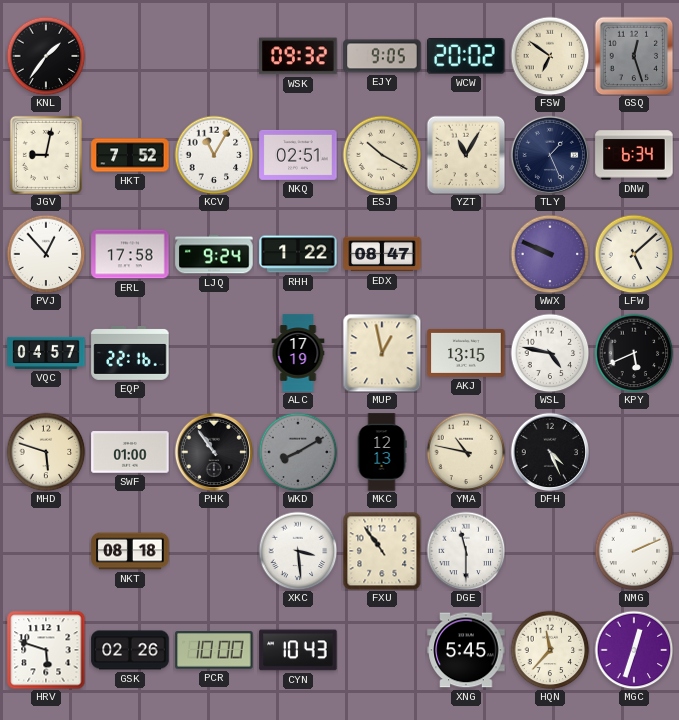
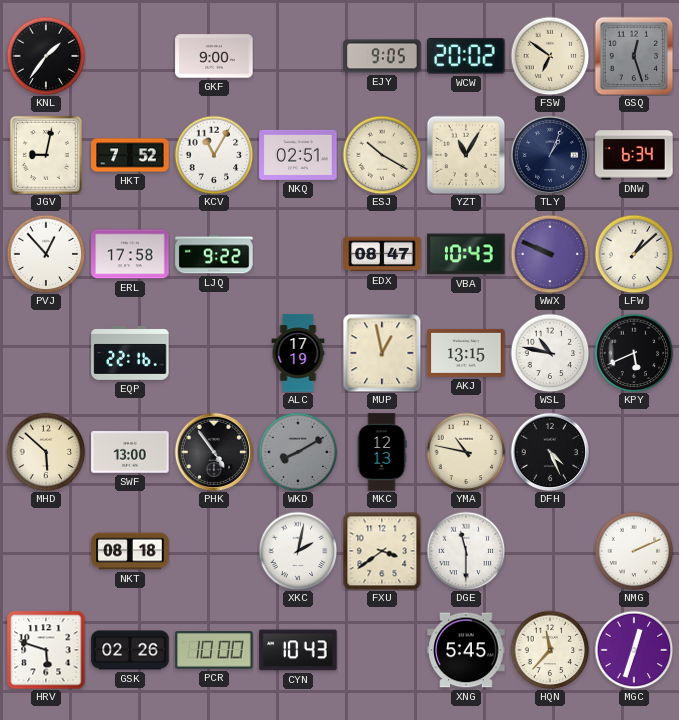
GKF: none -> 9:00 (214, 56)
WSK: 09:32 -> none (298, 56)
TLY: 1:26 -> 1:04 (549, 154)
LJQ: 9:24 -> 9:22 (214, 254)
RHH: 1:22 -> none (298, 254)
VBA: none -> 10:43 (466, 254)
LFW: 5:08 -> 1:08 (634, 254)
VQC: 04:57 -> none (46, 353)
WSL: 4:47 -> 10:47 (550, 353)
MHD: 5:48 -> 5:52 (46, 452)
SWF: 01:00 -> 13:00 (130, 452)
PHK: 10:54 -> 4:54 (213, 451)
XKC: 3:29 -> 2:02 (298, 551)
FXU: 10:54 -> 3:39 (382, 551)
